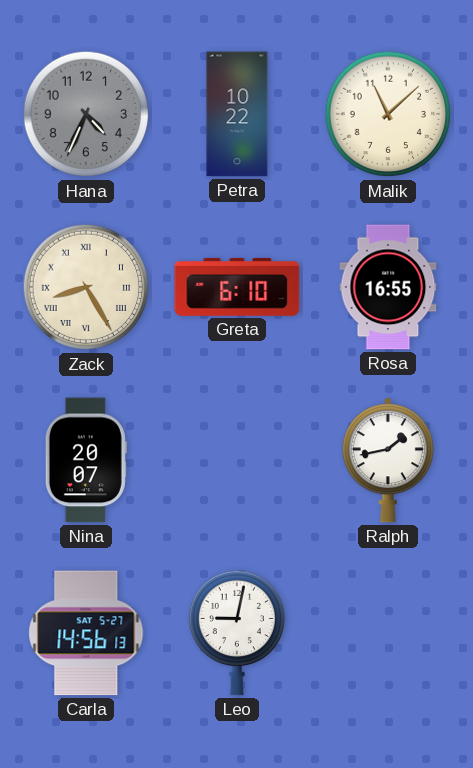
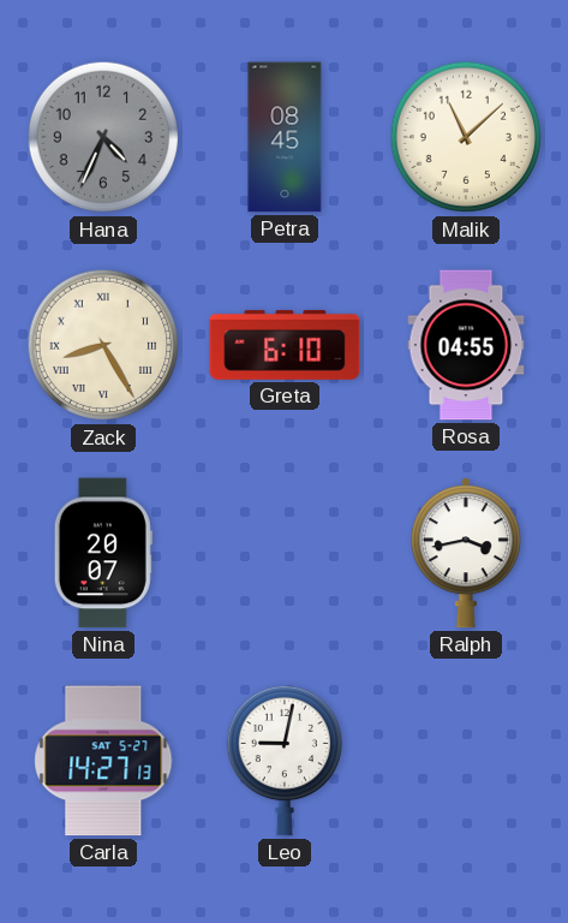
Petra: 10:22 -> 08:45 (285, 137)
Rosa: 16:55 -> 04:55 (466, 345)
Ralph: 1:43 -> 3:43 (466, 553)
Carla: 14:56 -> 14:27 (103, 761)
